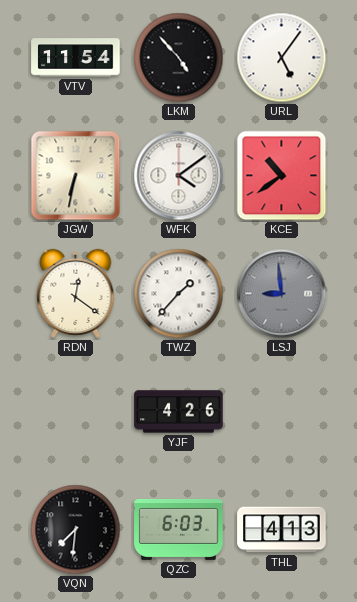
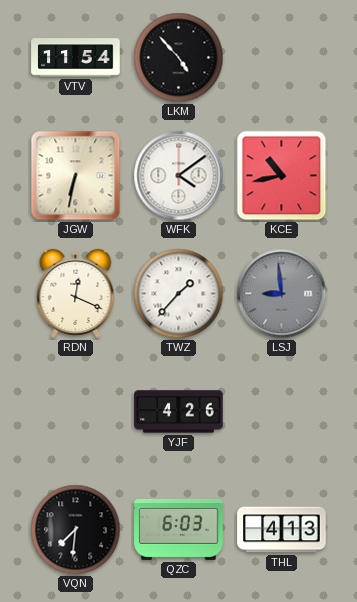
URL: 5:06 -> none (282, 58)
KCE: 10:39 -> 10:43 (282, 176)
RDN: 12:21 -> 12:19 (76, 293)
